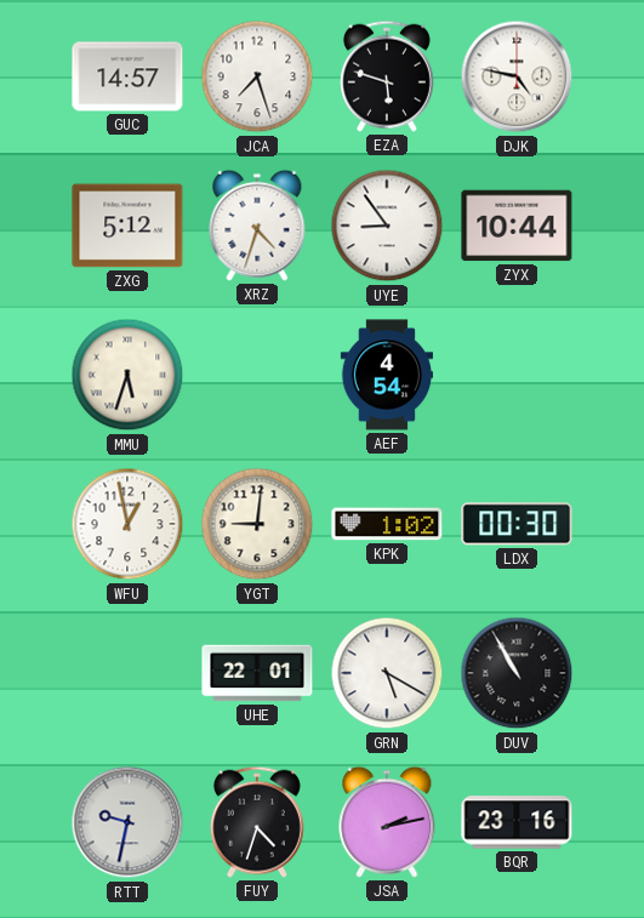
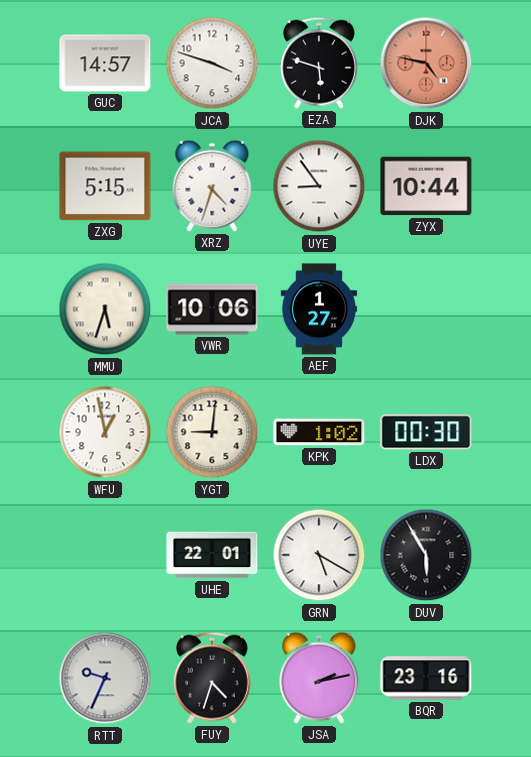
JCA: 7:27 -> 3:48 (212, 63)
DJK dial: white -> salmon (426, 63)
ZXG: 5:12 -> 5:15 (105, 186)
VWR: none -> 10:06 (212, 309)
AEF: 4:54 -> 1:27 (318, 309)
DUV: 10:55 -> 5:55 (426, 555)
RTT: 9:32 -> 9:34 (105, 678)
